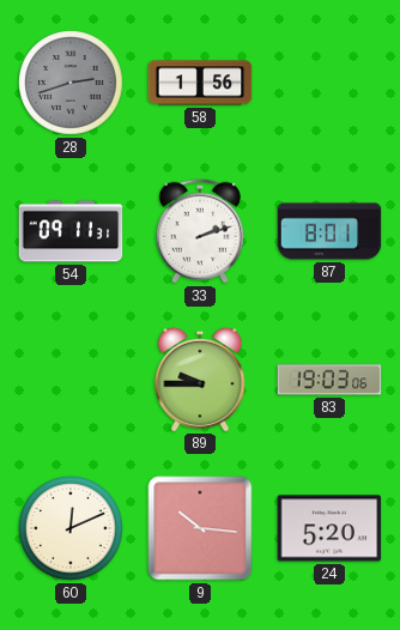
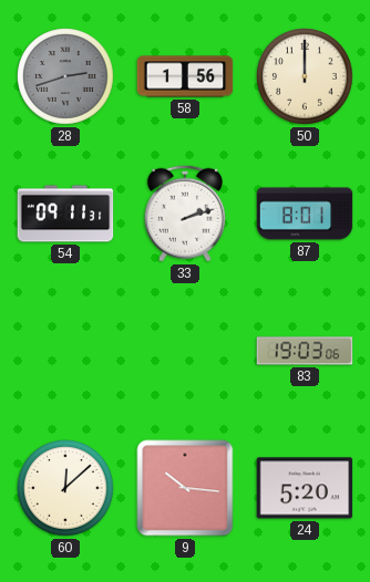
50: none -> 12:00 (305, 76)
89: 9:45 -> none (200, 378)
60: 12:11 -> 12:08 (65, 488)
